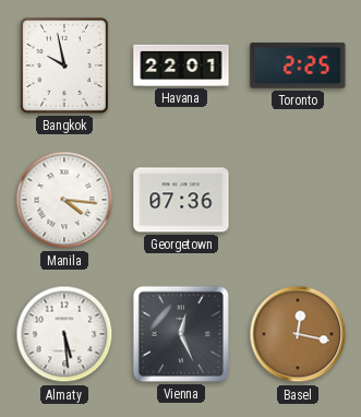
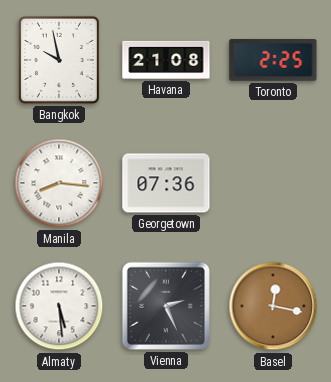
Havana: 22:01 -> 21:08 (166, 60)
Manila: 4:16 -> 8:16 (59, 183)
Vienna: 12:26 -> 2:26 (166, 306)
